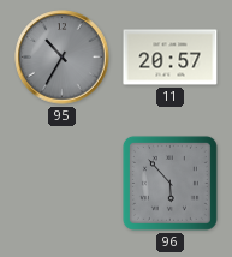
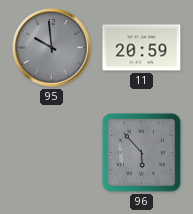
95: 10:35 -> 9:59 (52, 48)
11: 20:57 -> 20:59 (142, 48)
